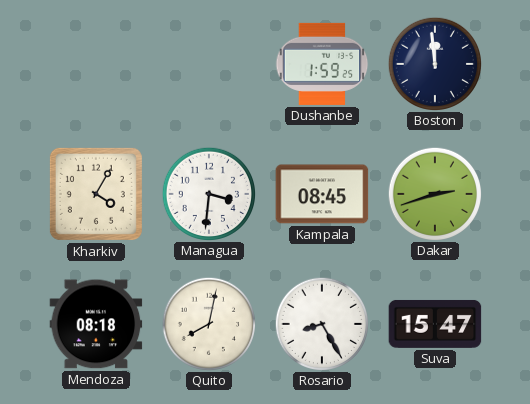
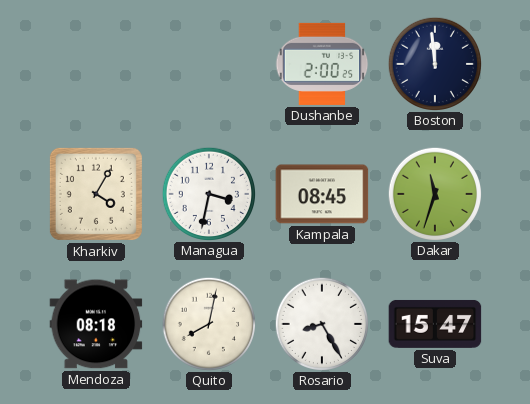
Dushanbe: 1:59 -> 2:00 (322, 64)
Managua: 3:31 -> 3:32 (208, 193)
Dakar: 2:42 -> 11:33 (434, 193)
